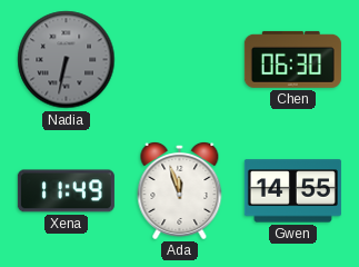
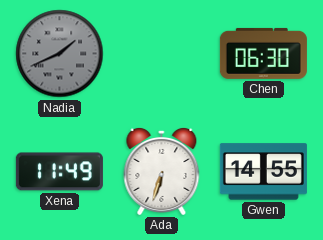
Nadia: 6:32 -> 1:41 (60, 54)
Ada: 11:57 -> 6:33 (162, 171)
